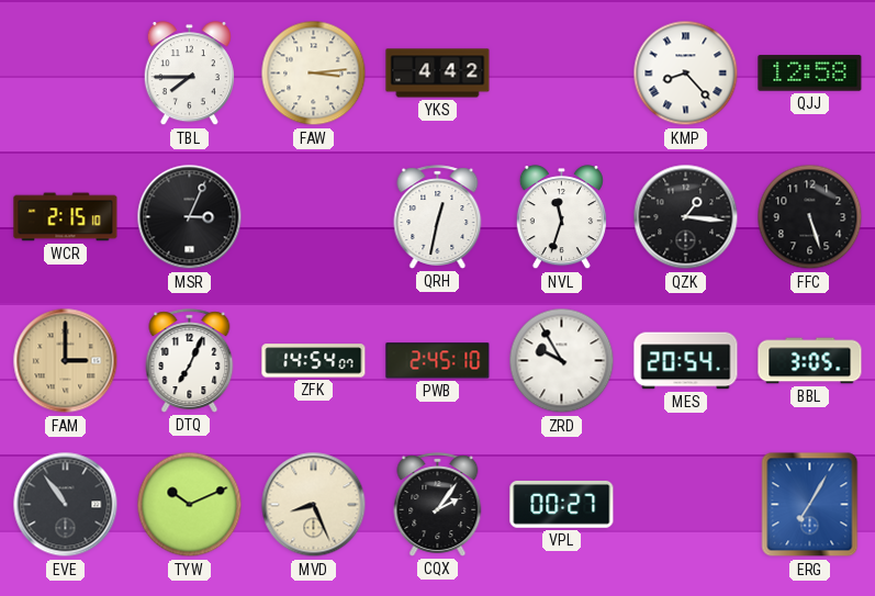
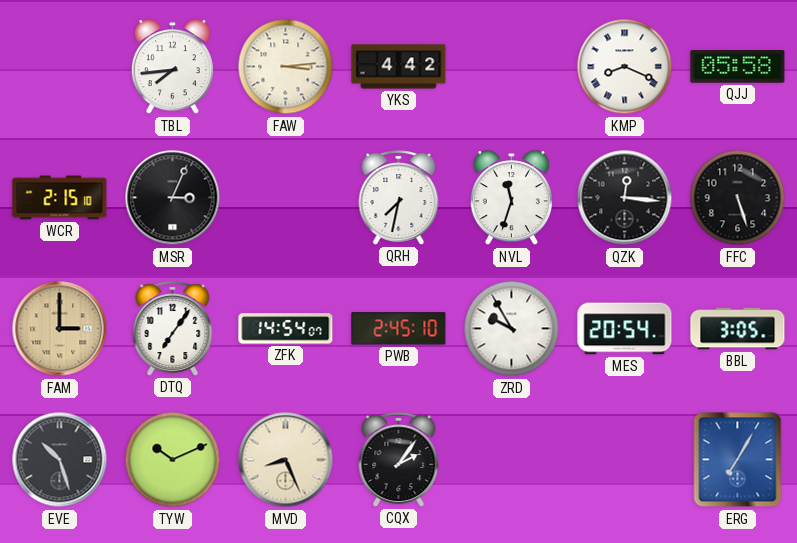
TBL: 7:45 -> 7:44 (172, 67)
KMP: 8:23 -> 8:19 (625, 67)
QJJ: 12:58 -> 05:58 (738, 67)
QRH: 12:32 -> 7:32 (399, 198)
QZK: 1:16 -> 12:16 (625, 198)
DTQ: 7:04 -> 7:06 (173, 329)
EVE: 10:54 -> 10:27 (60, 460)
VPL: 00:27 -> none (562, 505)
